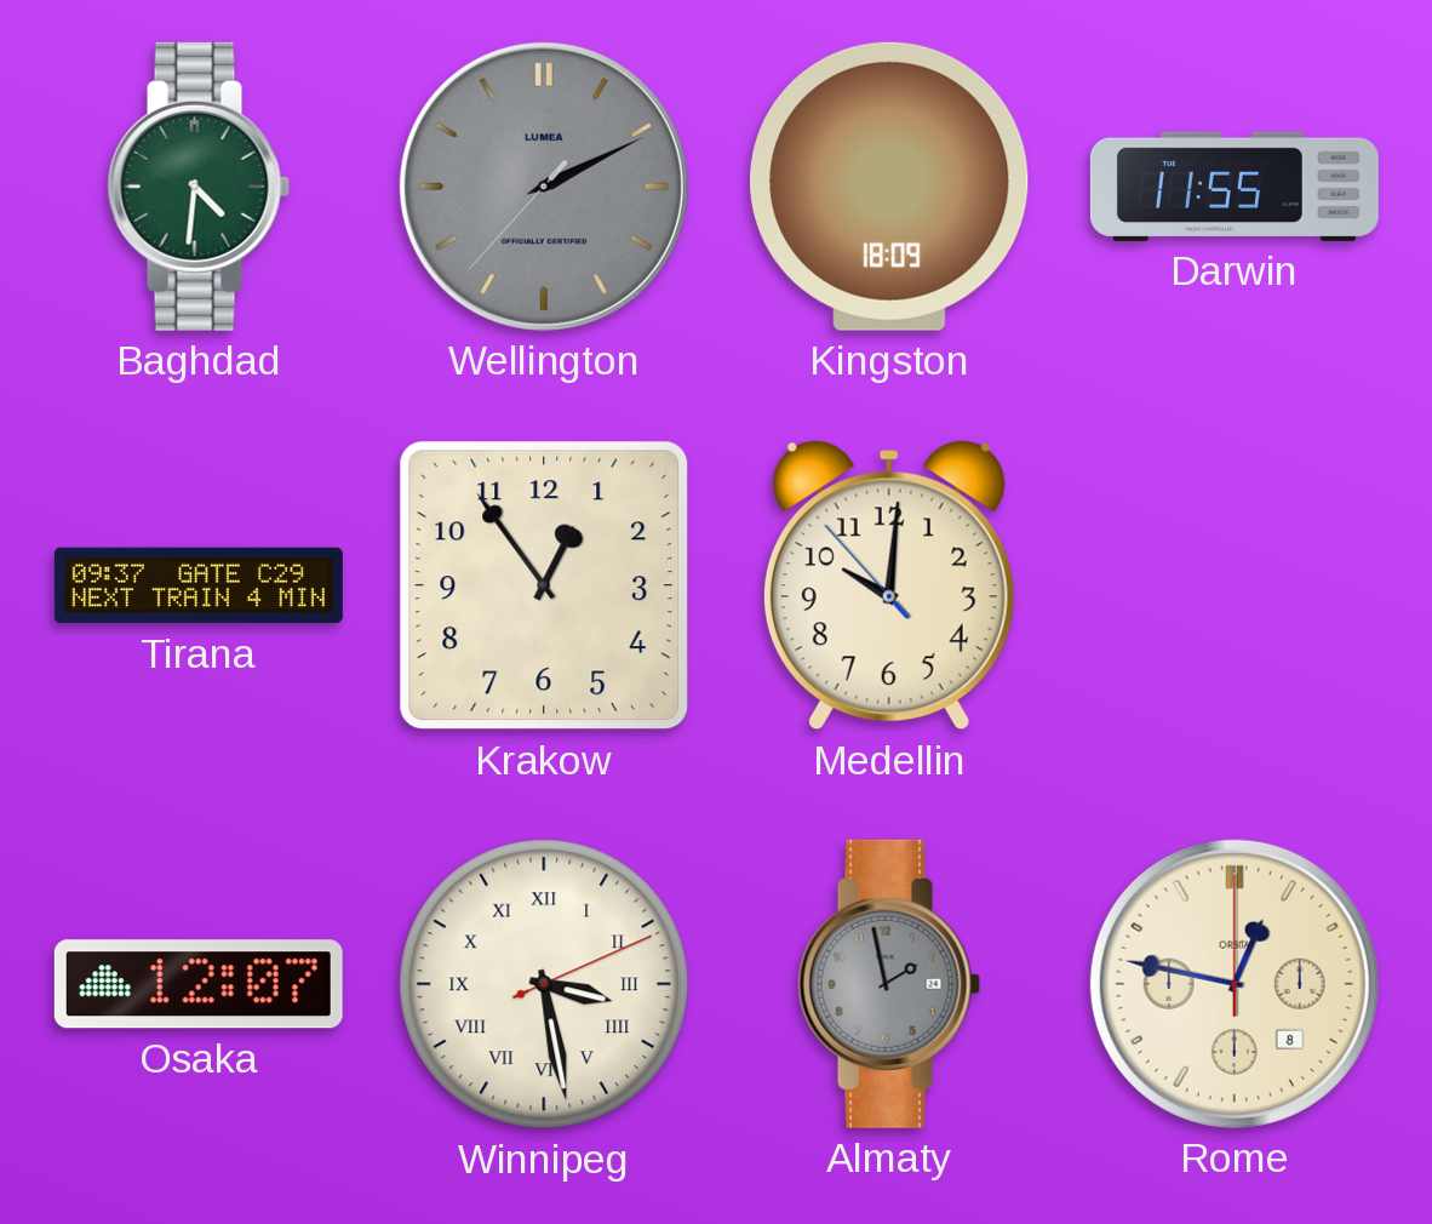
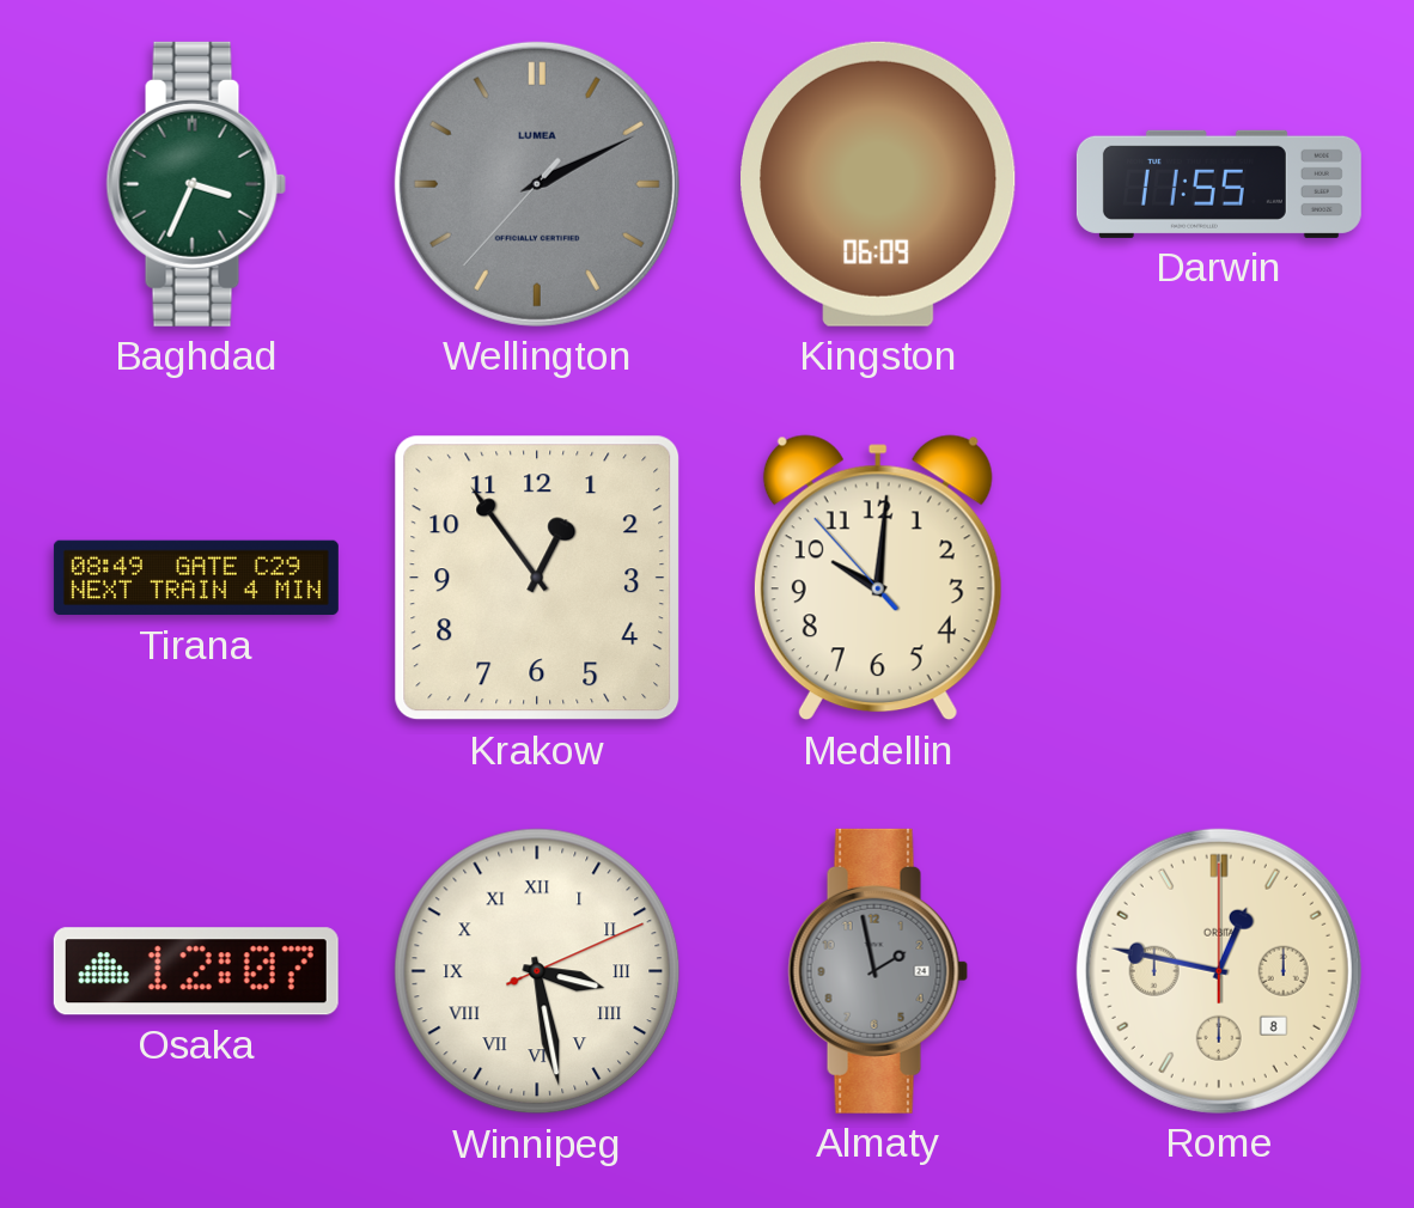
Baghdad: 4:31 -> 3:34 (196, 184)
Kingston: 18:09 -> 06:09 (878, 184)
Tirana: 09:37 -> 08:49 (196, 578)
